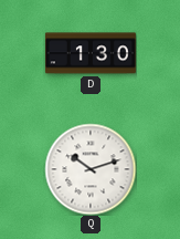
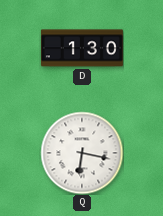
Q: 10:12 -> 6:17 (82, 153)
